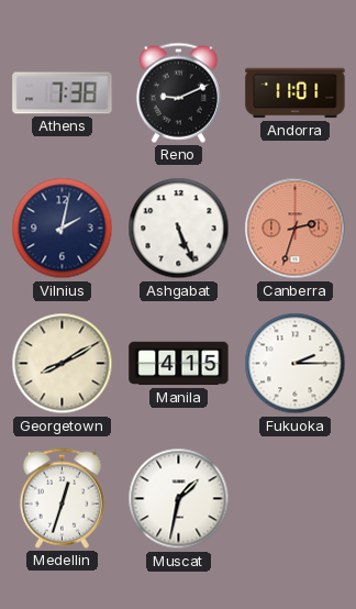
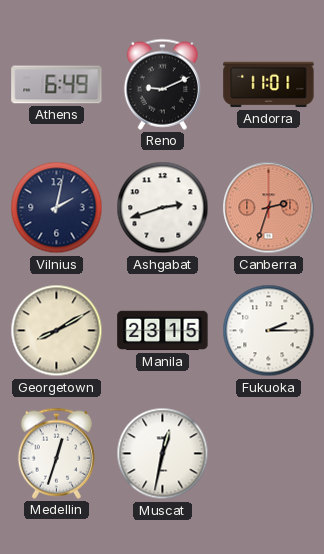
Athens: 7:38 -> 6:49 (57, 85)
Ashgabat: 5:26 -> 2:42 (163, 208)
Manila: 4:15 -> 23:15 (163, 331)
Muscat: 1:32 -> 12:32 (163, 454)
